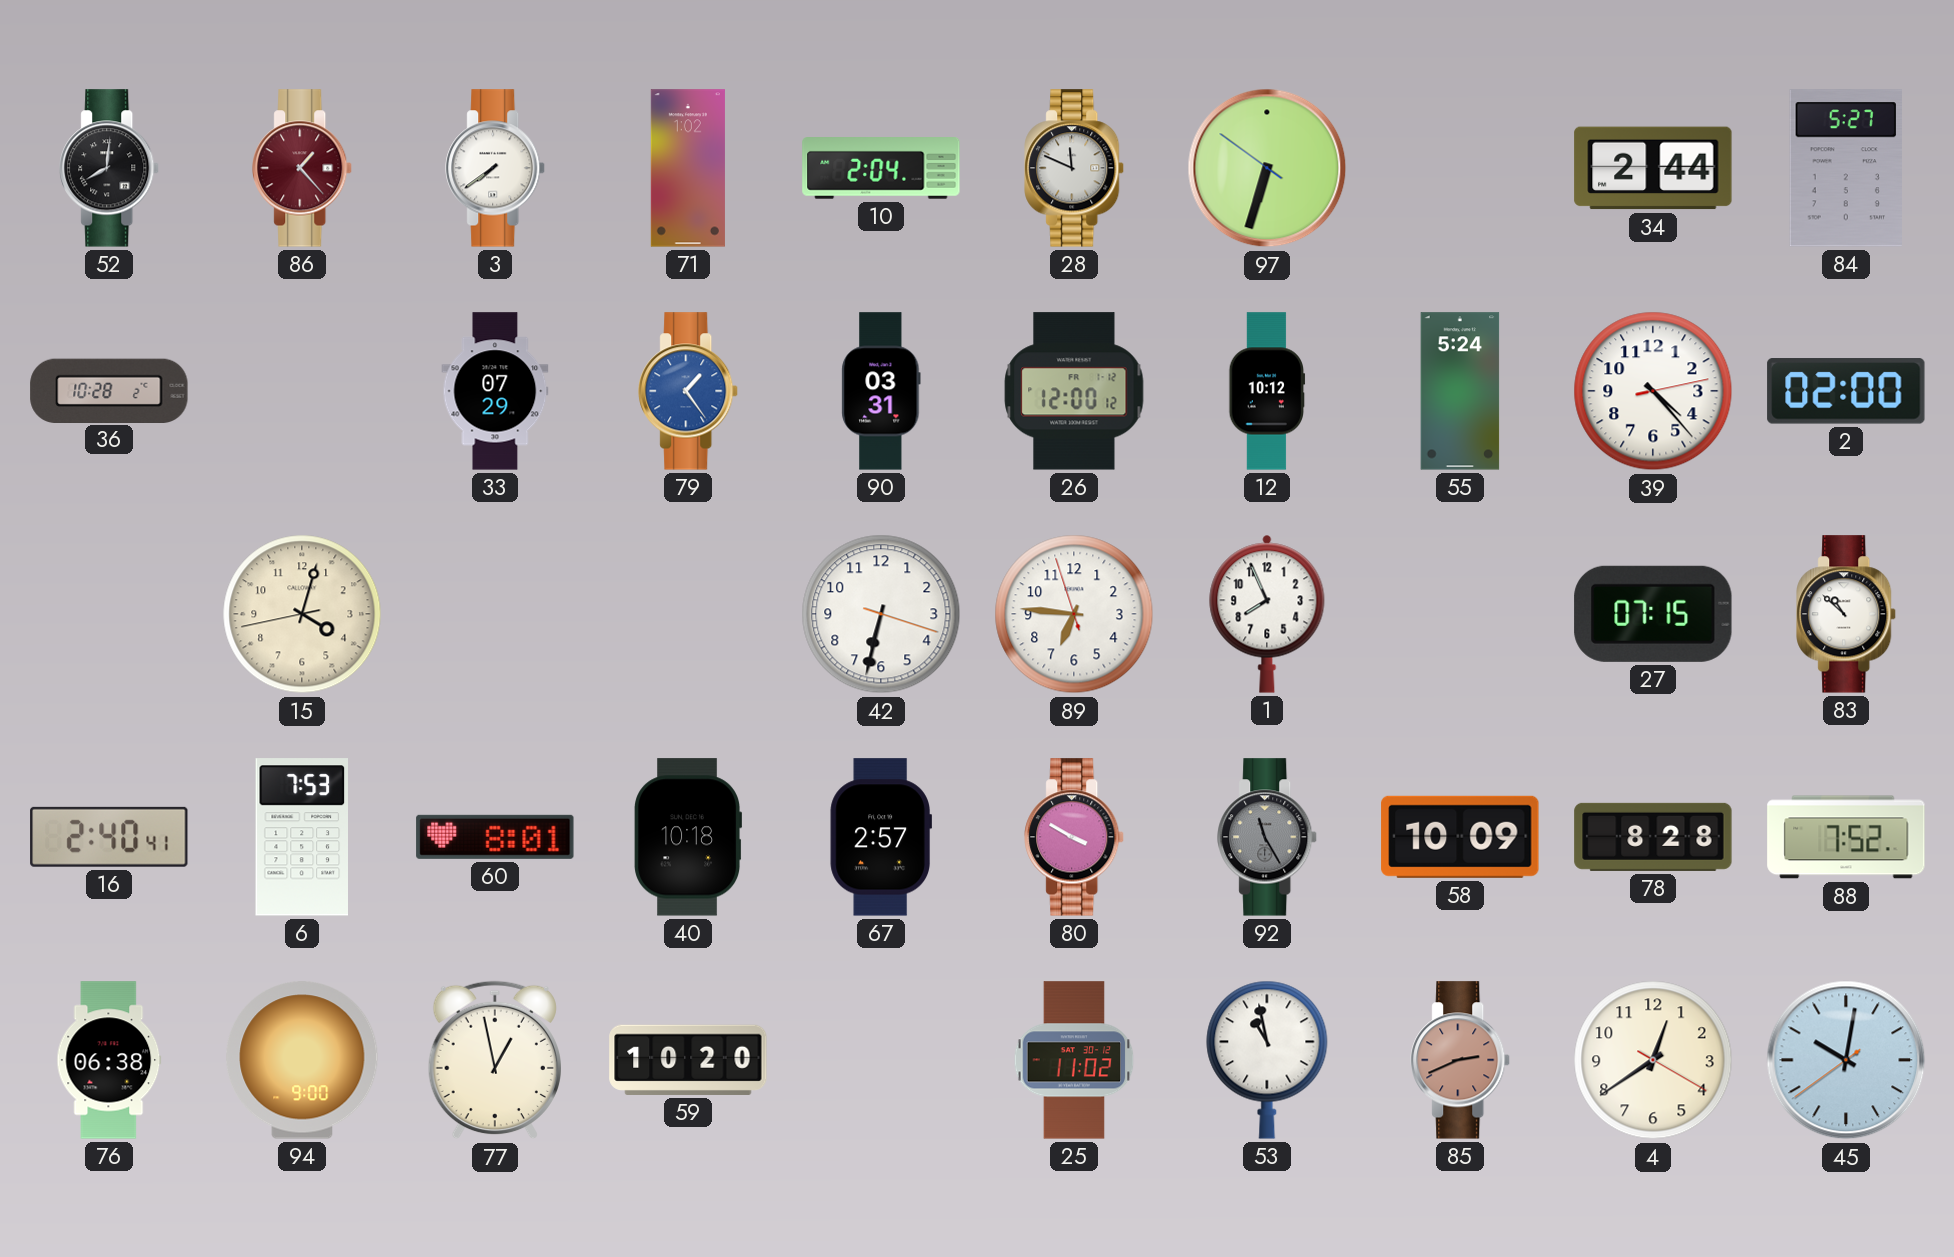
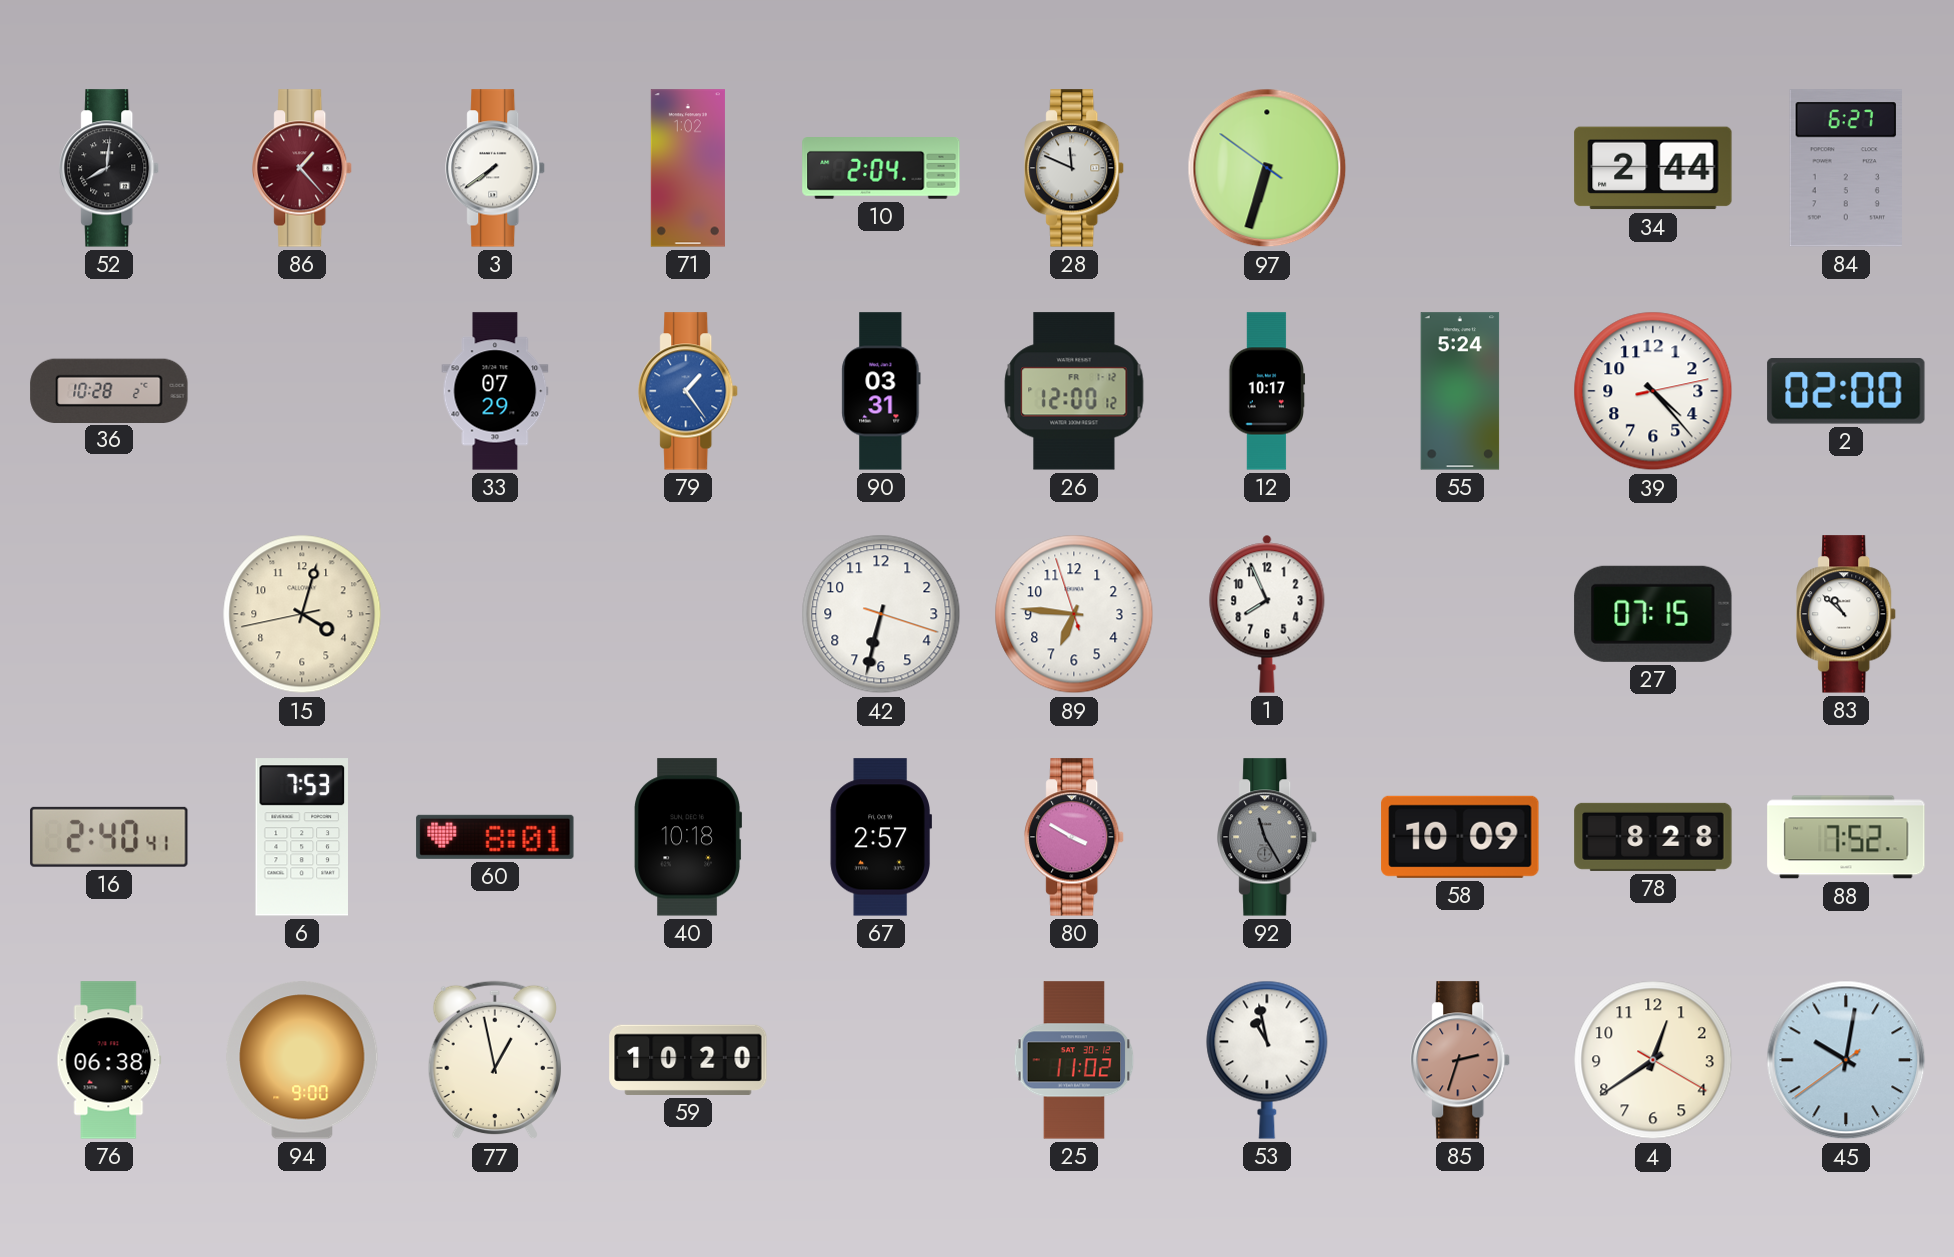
84: 5:27 -> 6:27 (1845, 168)
12: 10:12 -> 10:17 (1267, 391)
85: 2:41 -> 2:33 (1461, 1060)
